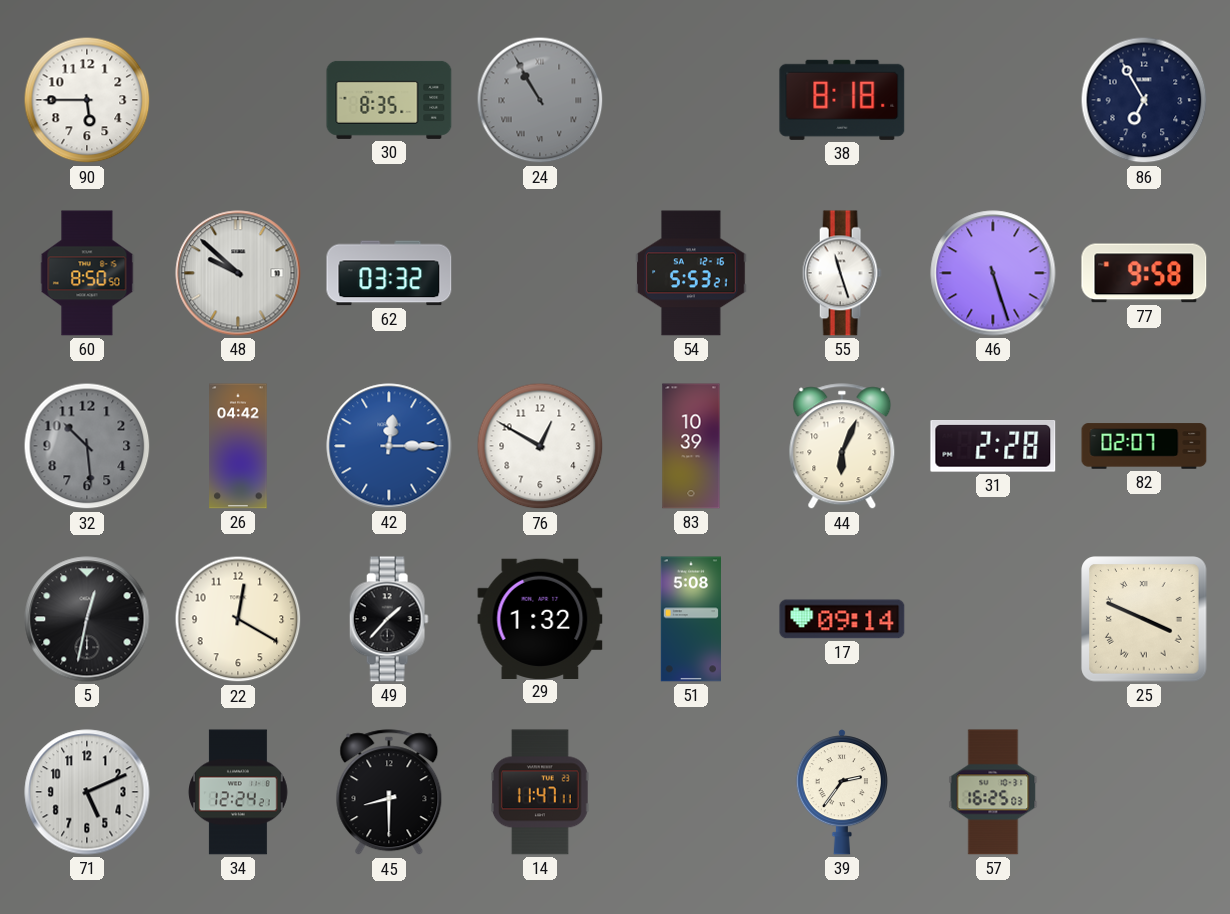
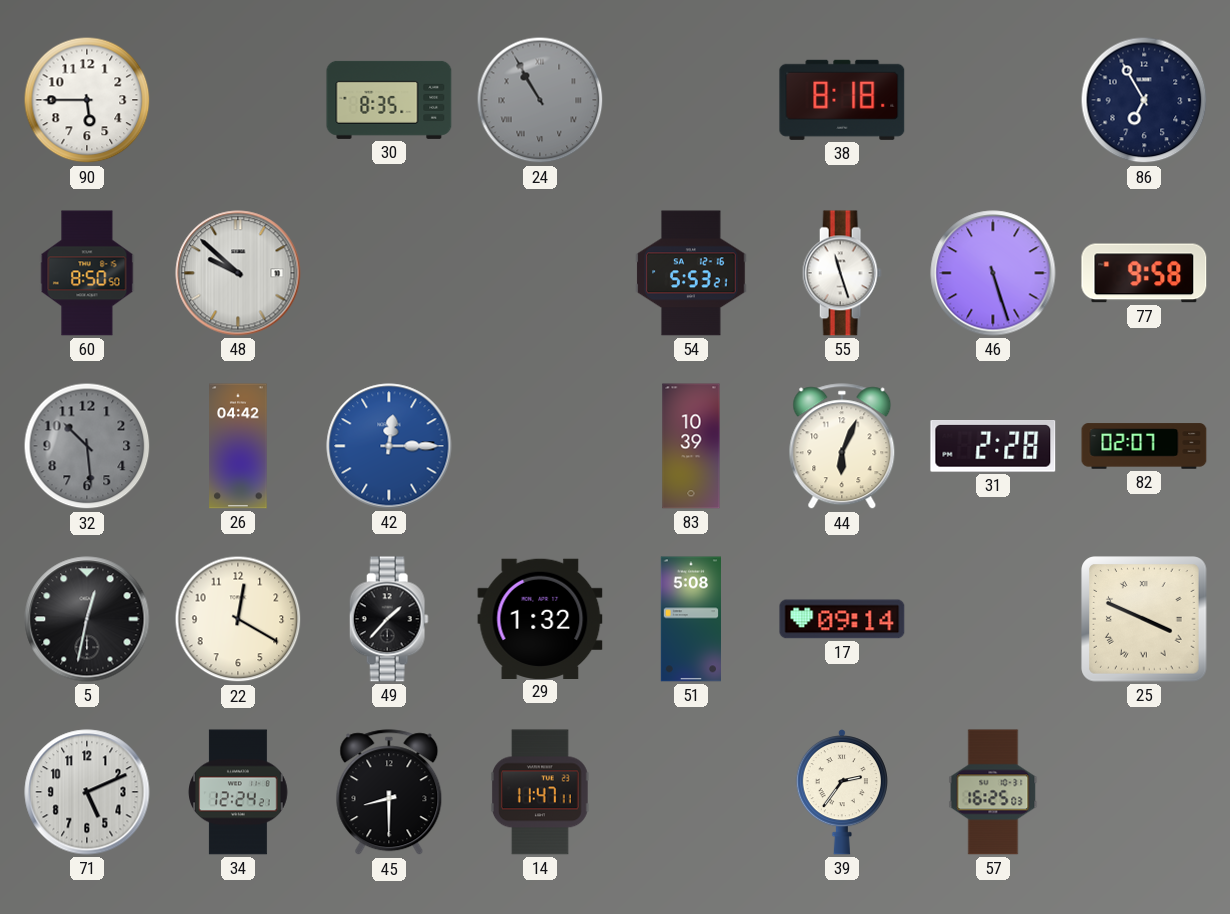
62: 03:32 -> none (389, 273)
76: 12:50 -> none (540, 446)
